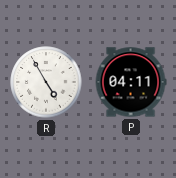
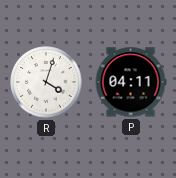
R: 4:55 -> 4:03 (46, 82)
